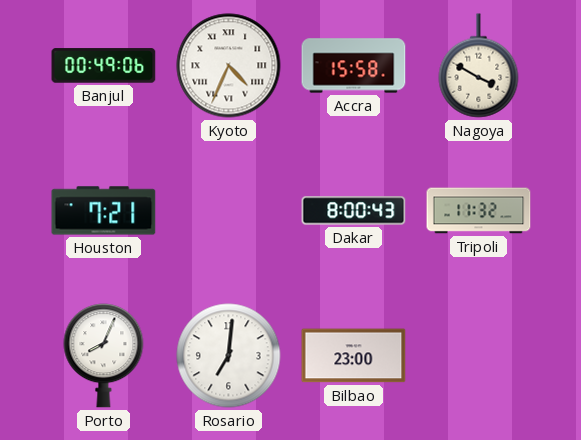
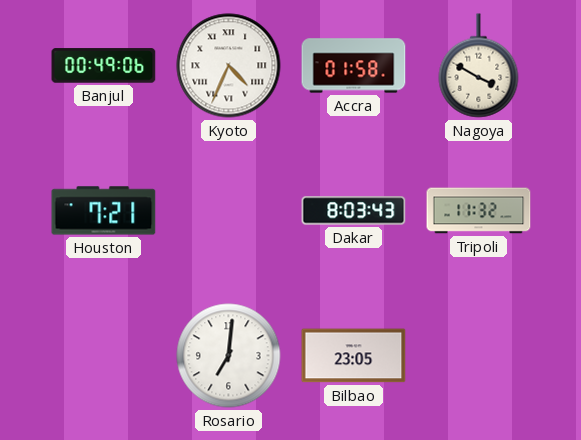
Accra: 15:58 -> 01:58 (354, 66)
Dakar: 8:00 -> 8:03 (354, 211)
Porto: 8:04 -> none (104, 356)
Bilbao: 23:00 -> 23:05 (354, 356)
